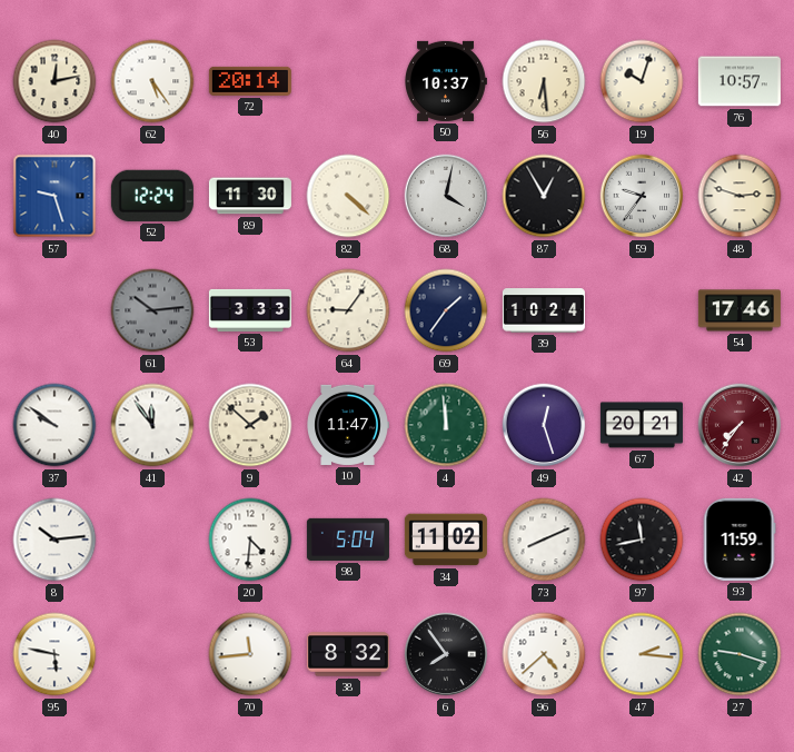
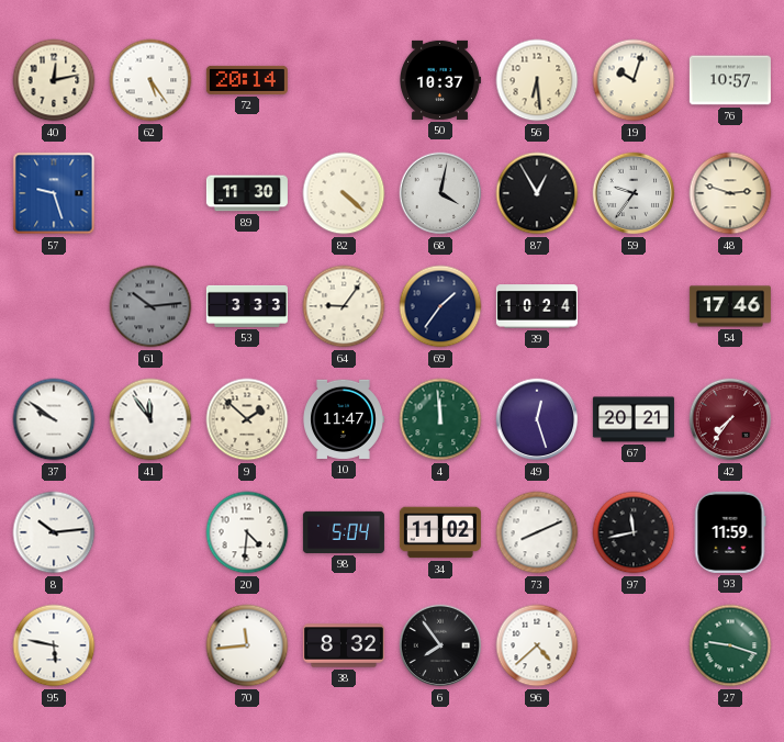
52: 12:24 -> none (152, 196)
47: 2:16 -> none (642, 654)
